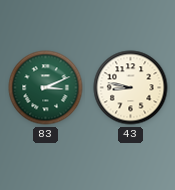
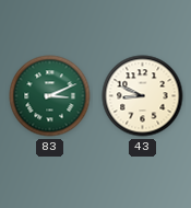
43: 8:47 -> 8:49 (143, 96)
